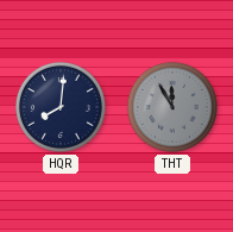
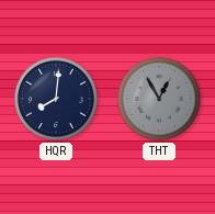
THT: 11:55 -> 12:55 (159, 99)
